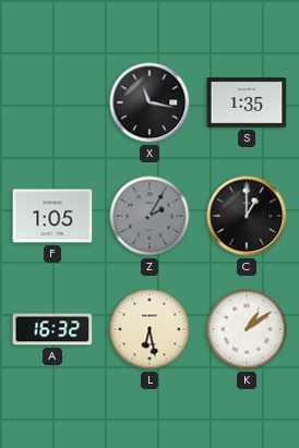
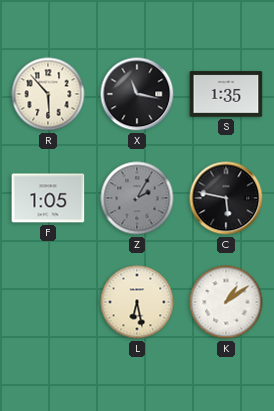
R: none -> 5:53 (48, 94)
C: 1:00 -> 5:47 (226, 198)
A: 16:32 -> none (52, 329)
